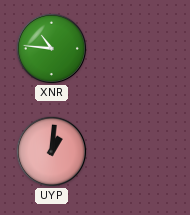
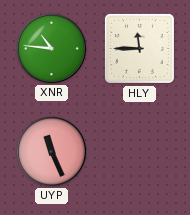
HLY: none -> 11:45 (139, 48)
UYP: 1:01 -> 11:26 (51, 151)
